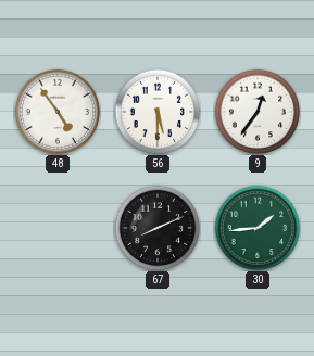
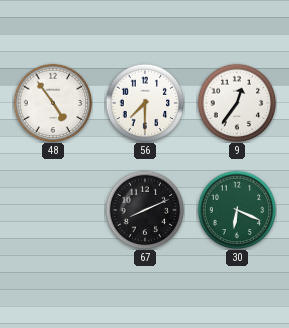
56: 5:30 -> 7:30 (145, 103)
30: 1:44 -> 6:19 (237, 210)
